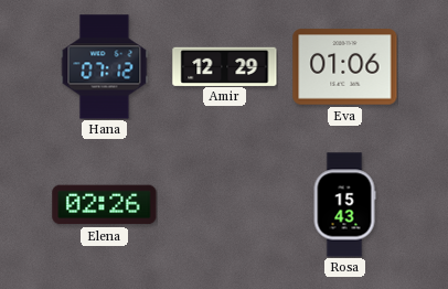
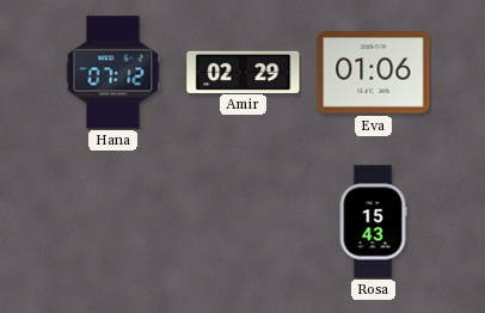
Amir: 12:29 -> 02:29 (244, 72)
Elena: 02:26 -> none (105, 205)
